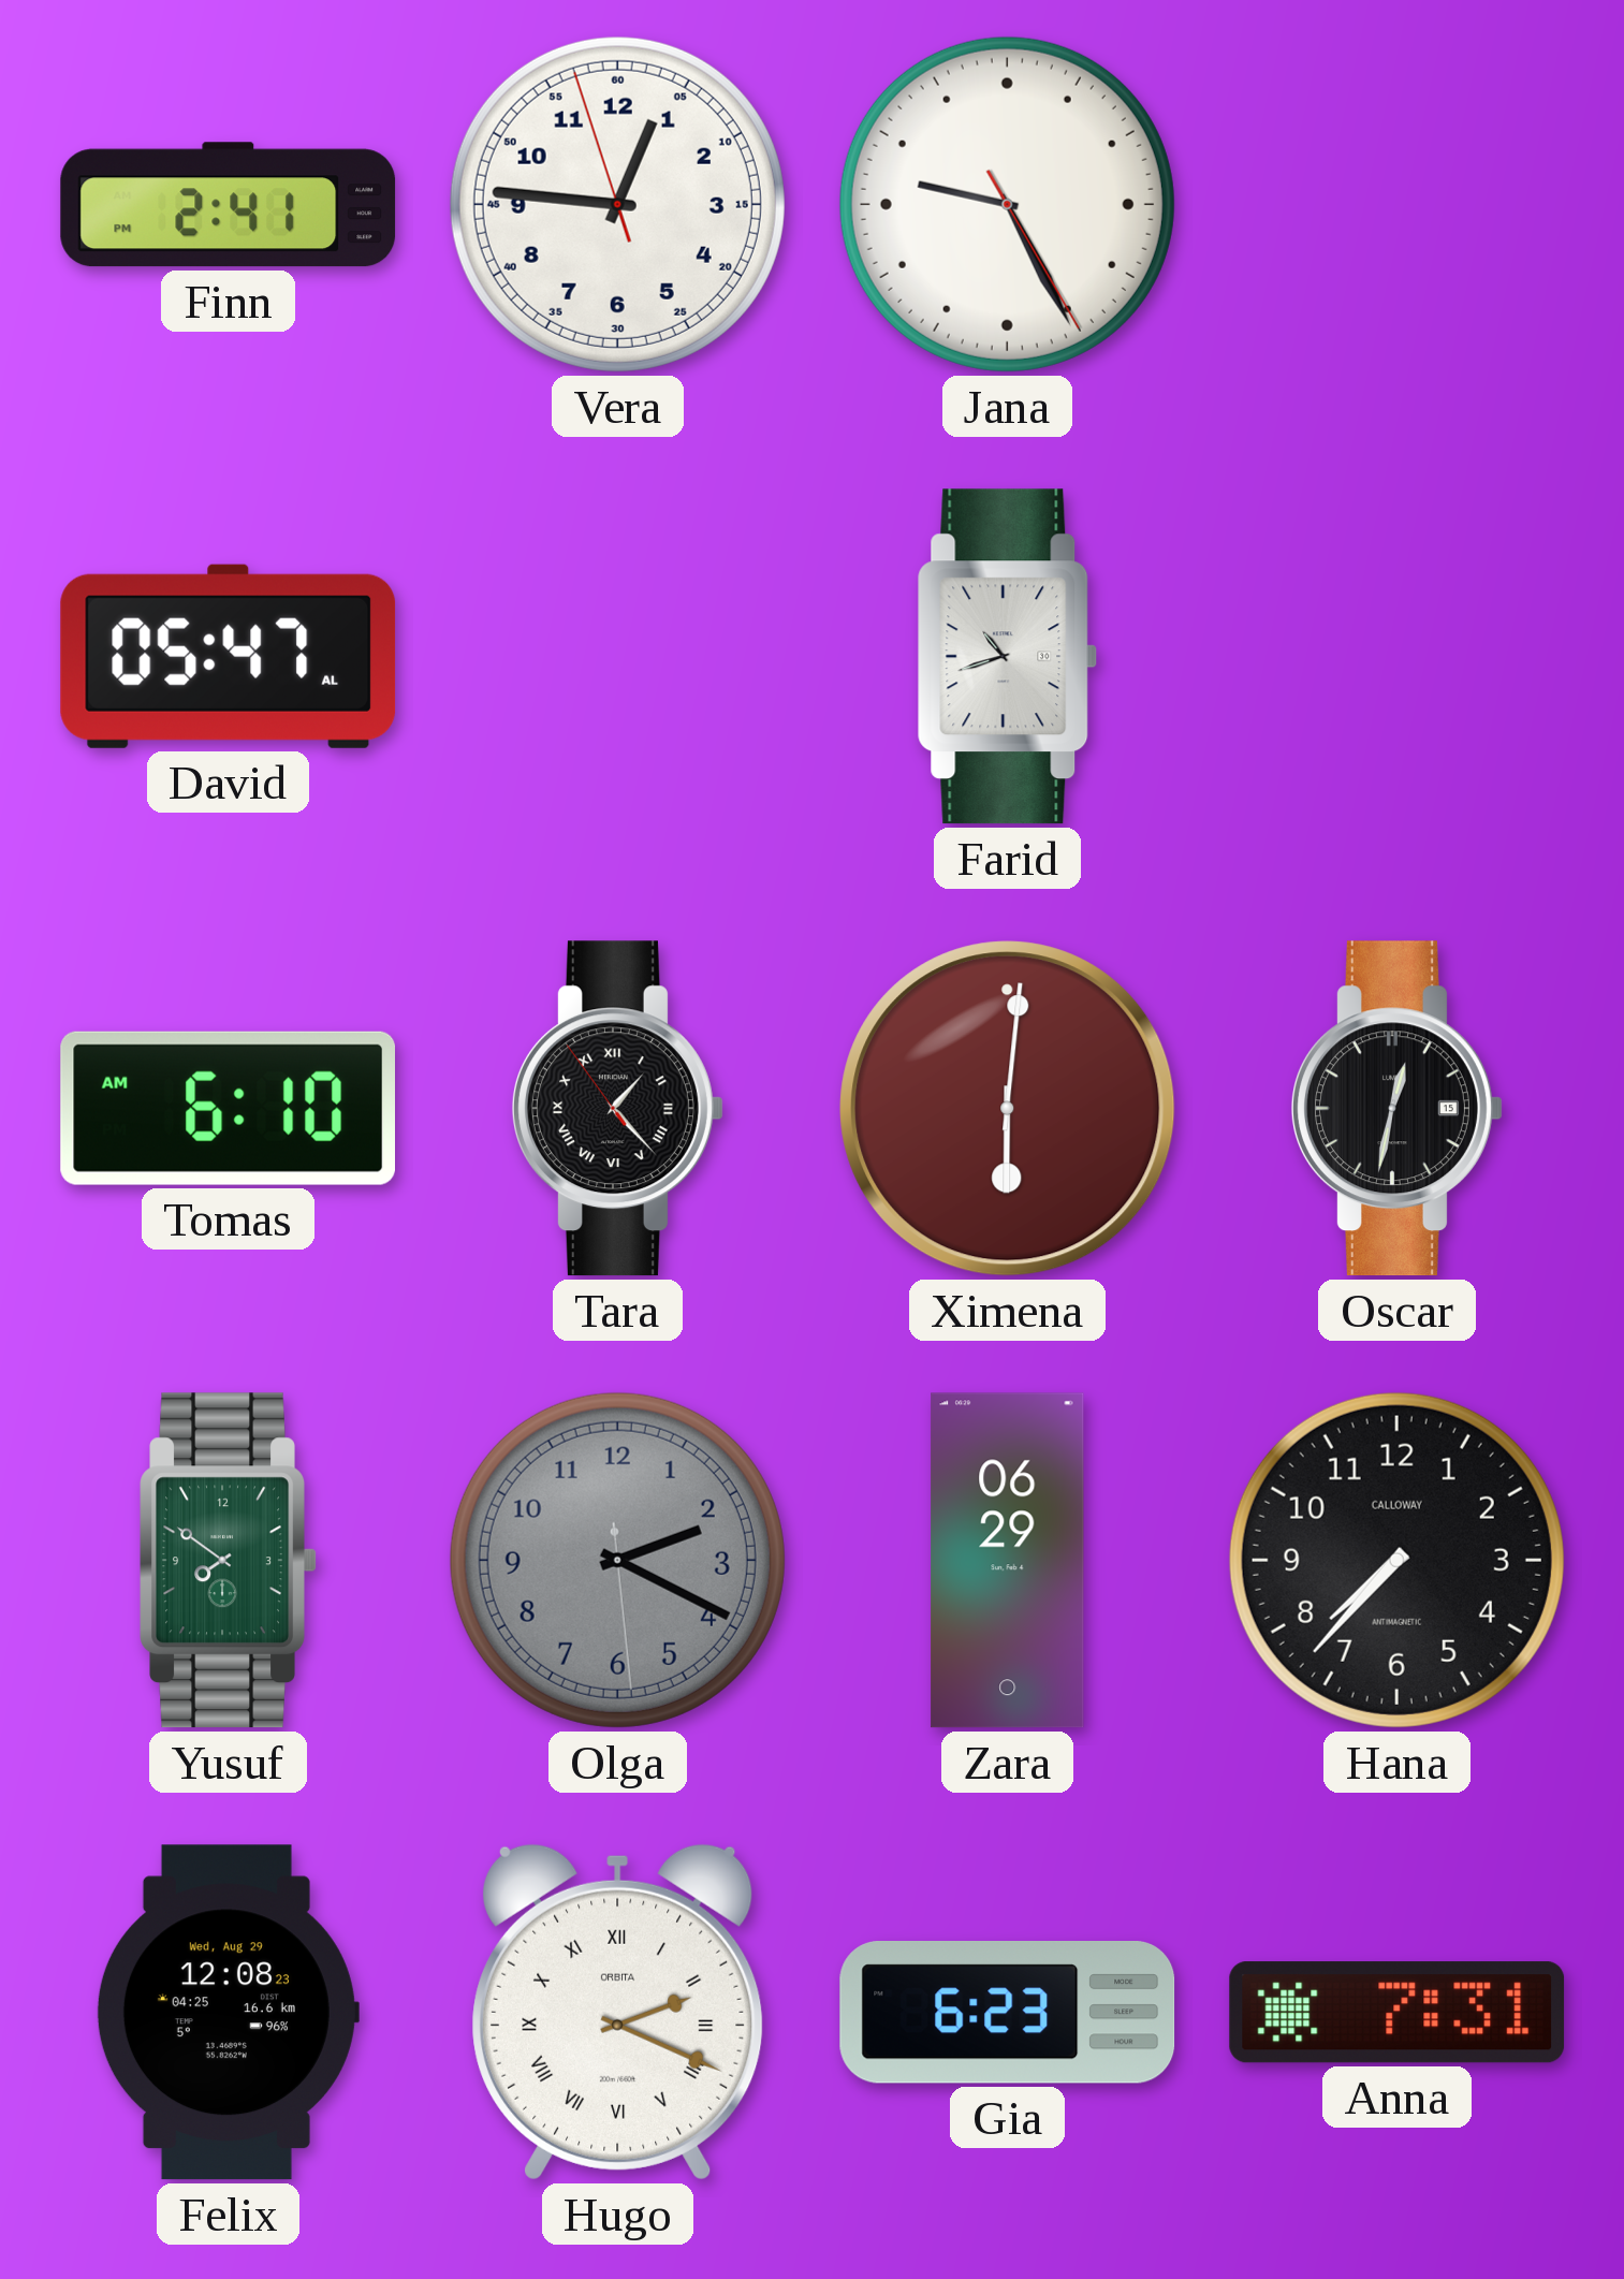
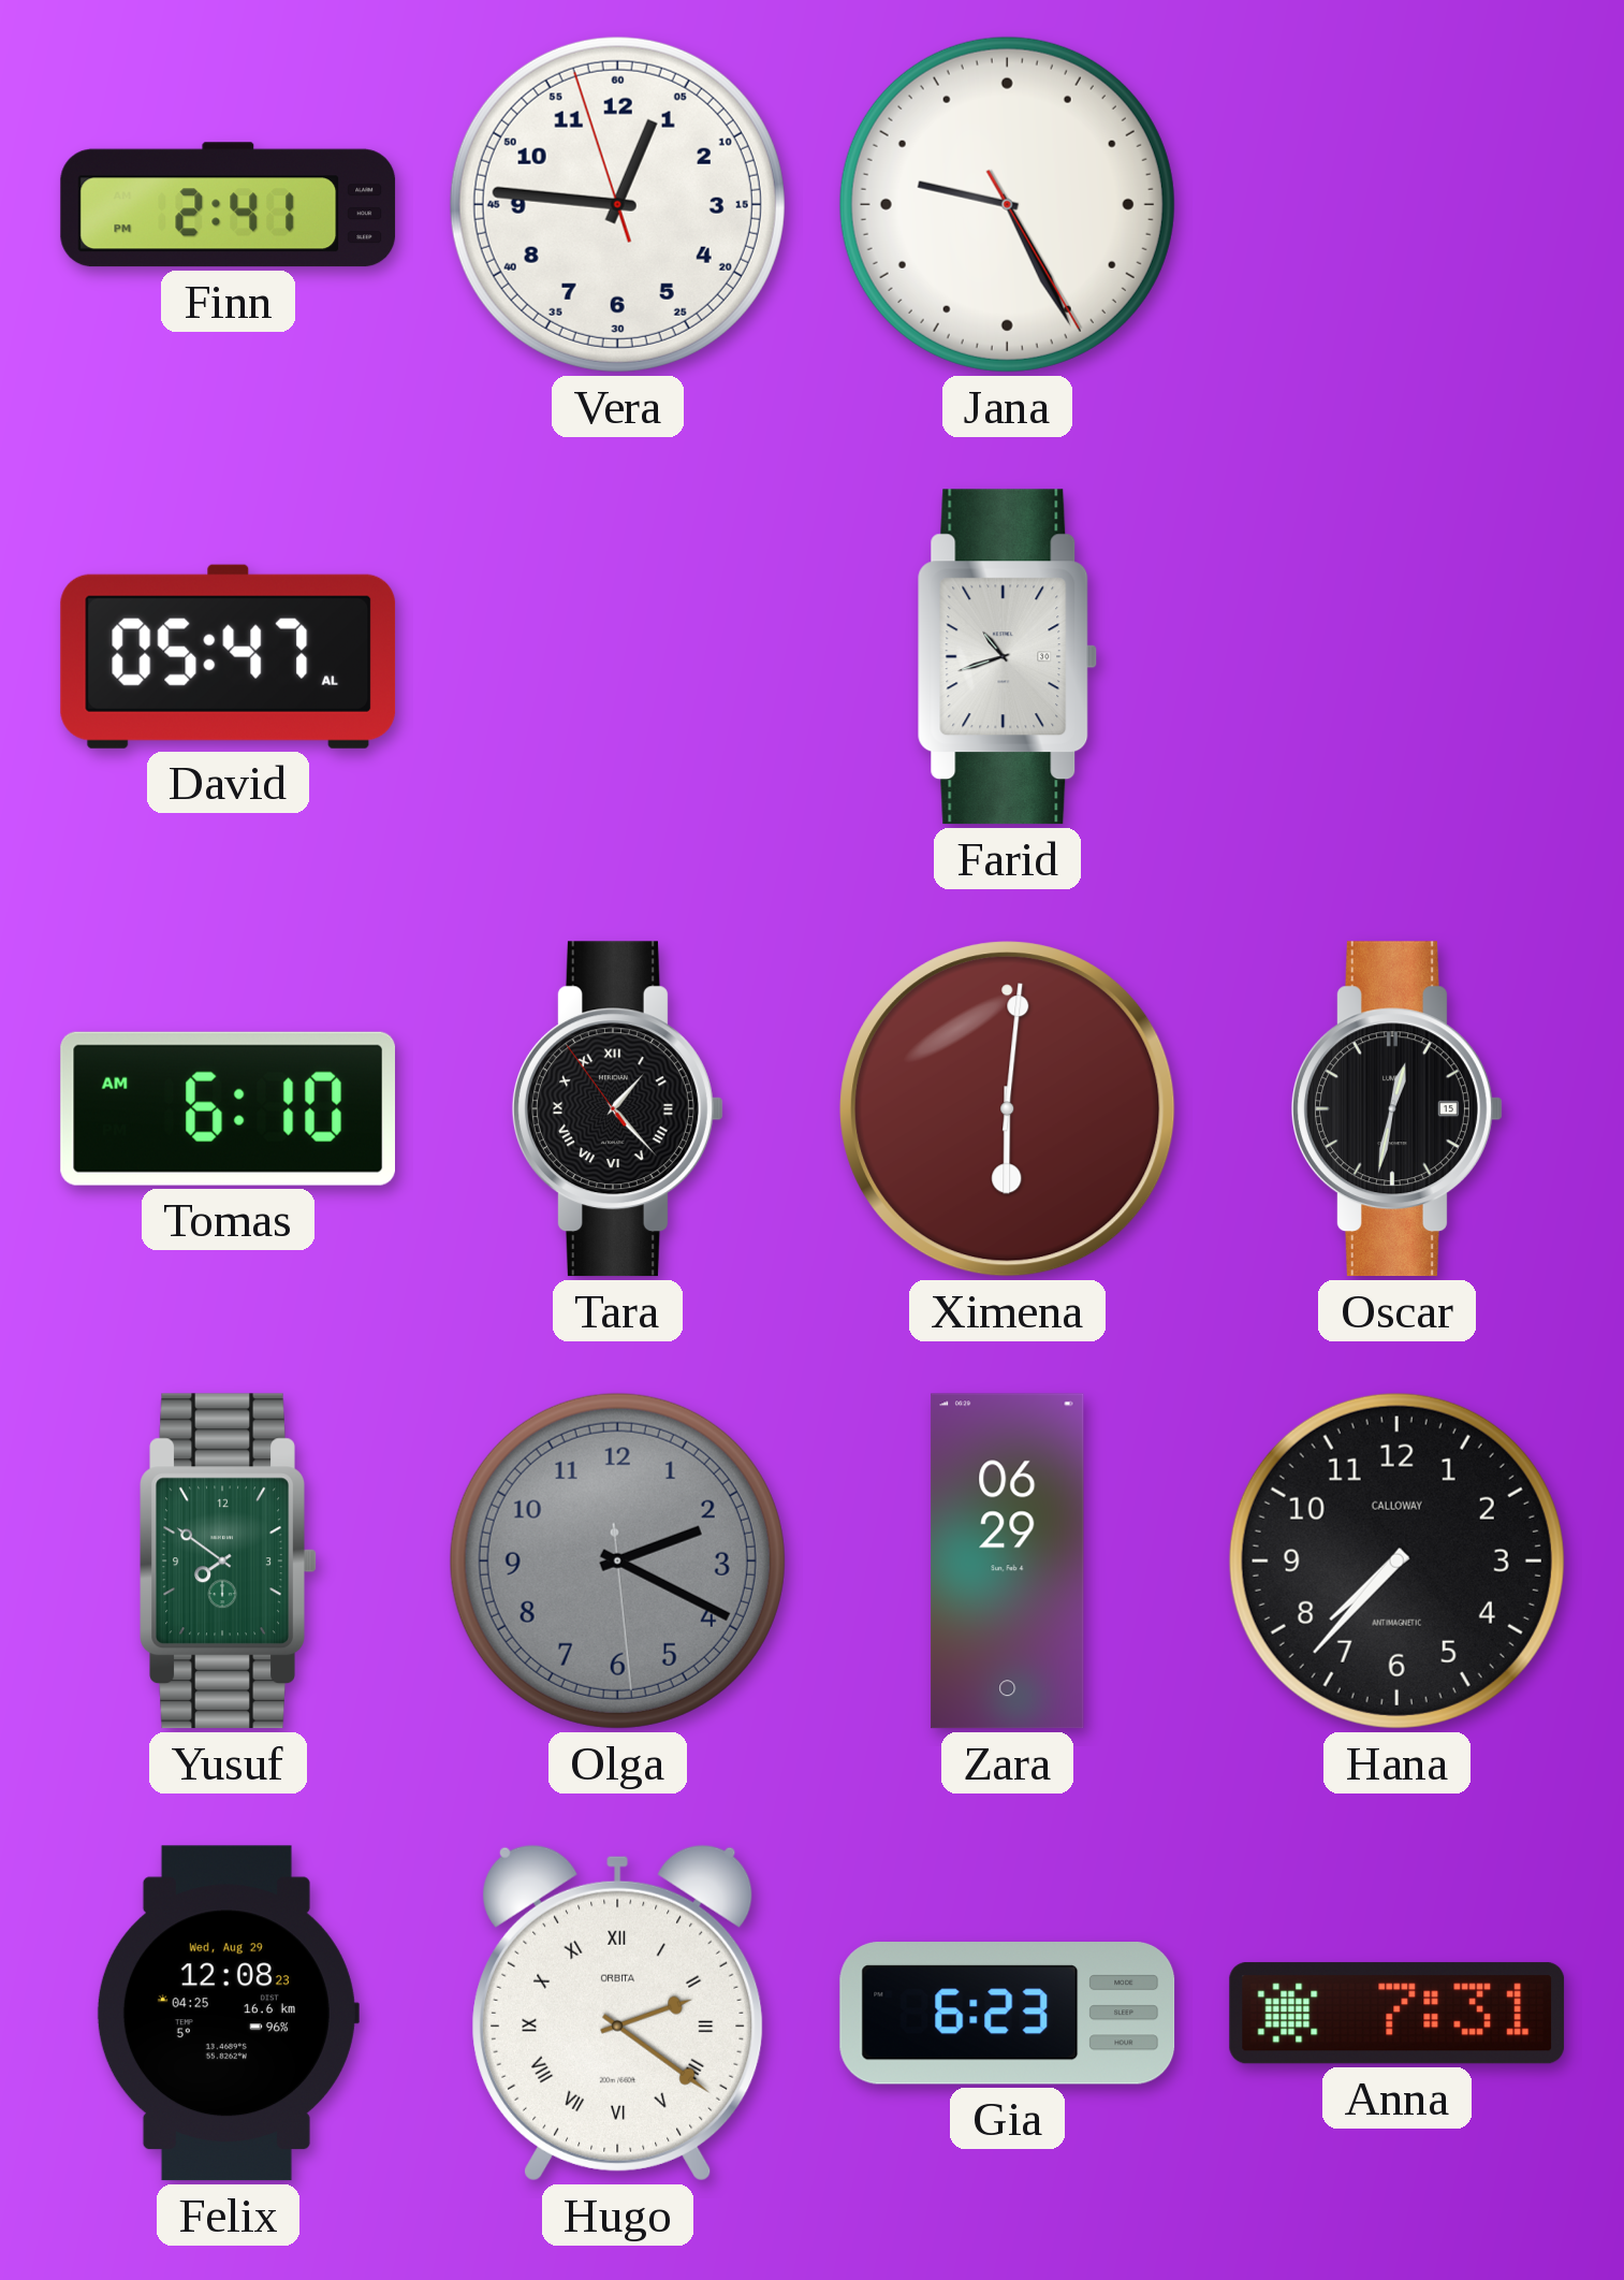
Hugo: 2:19 -> 2:21 (618, 2013)
